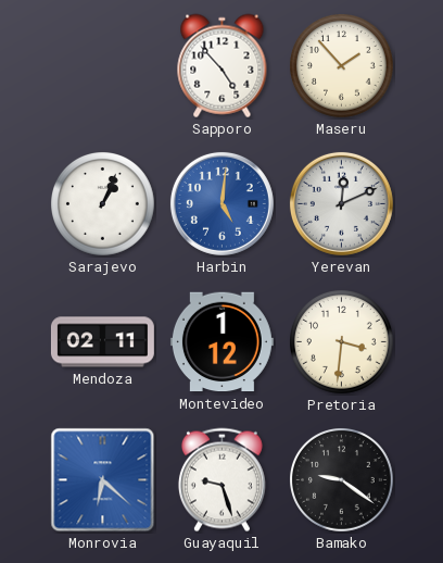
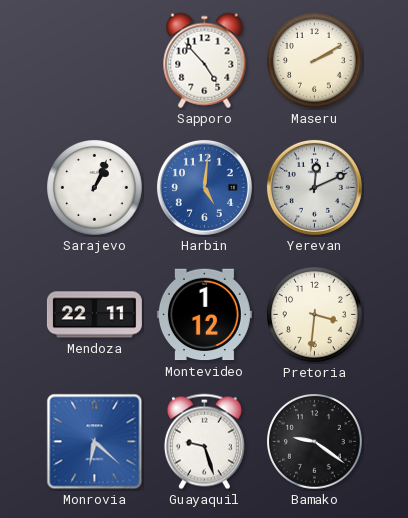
Maseru: 1:53 -> 2:10 (315, 61)
Mendoza: 02:11 -> 22:11 (94, 315)
